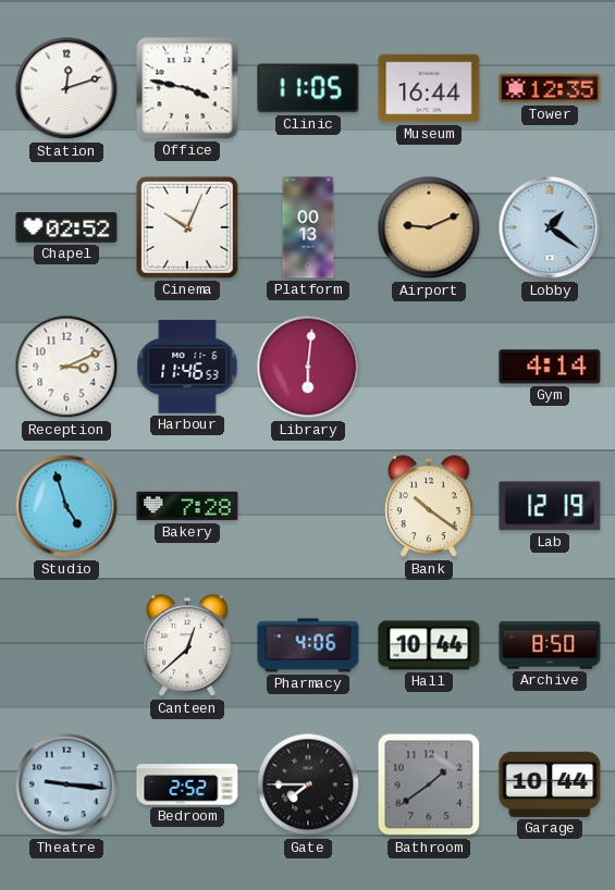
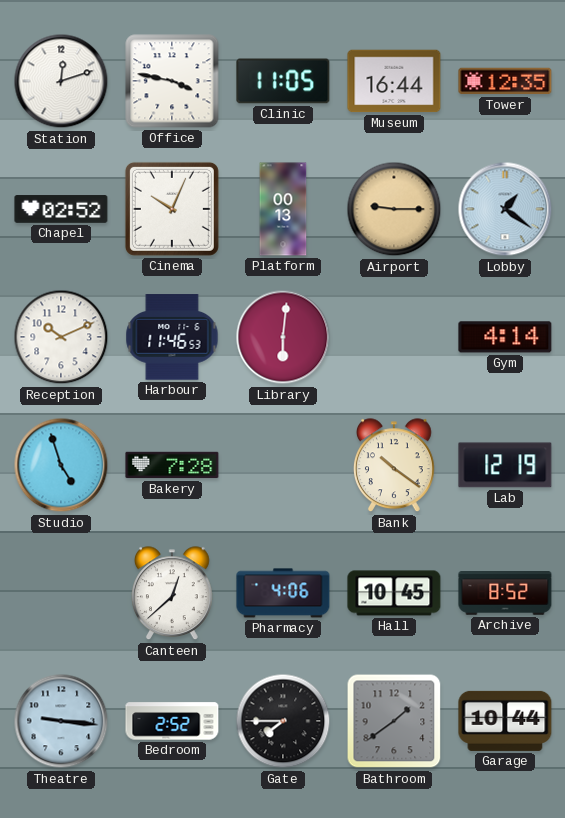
Airport: 9:11 -> 9:15 (394, 209)
Reception: 3:11 -> 10:11 (61, 337)
Hall: 10:44 -> 10:45 (394, 593)
Archive: 8:50 -> 8:52 (505, 593)
